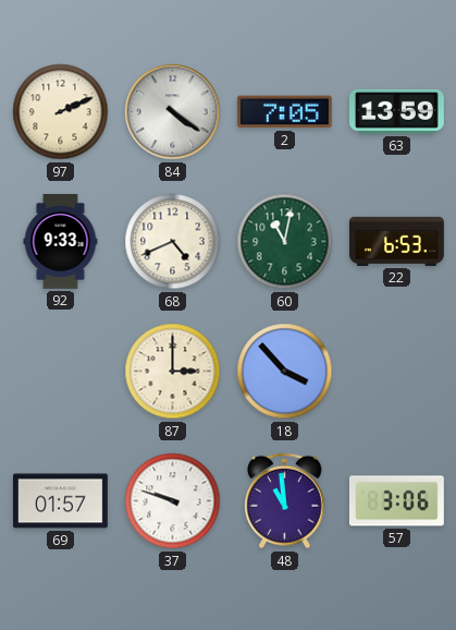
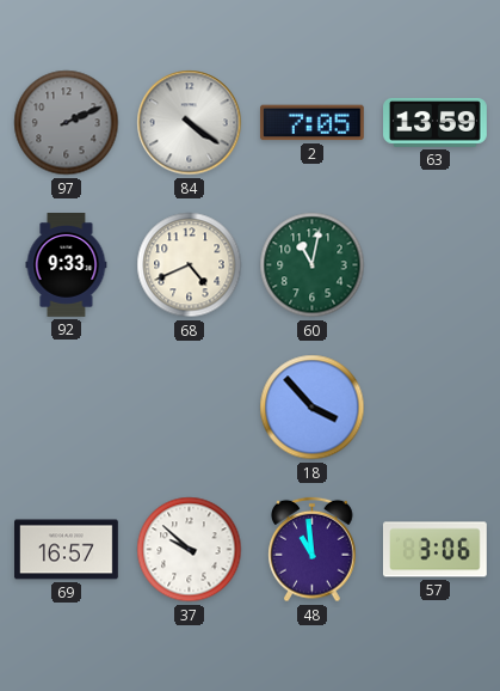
97 dial: cream -> grey (67, 123)
22: 6:53 -> none (397, 241)
87: 3:00 -> none (173, 372)
69: 01:57 -> 16:57 (67, 550)
37: 9:48 -> 9:52 (190, 550)
